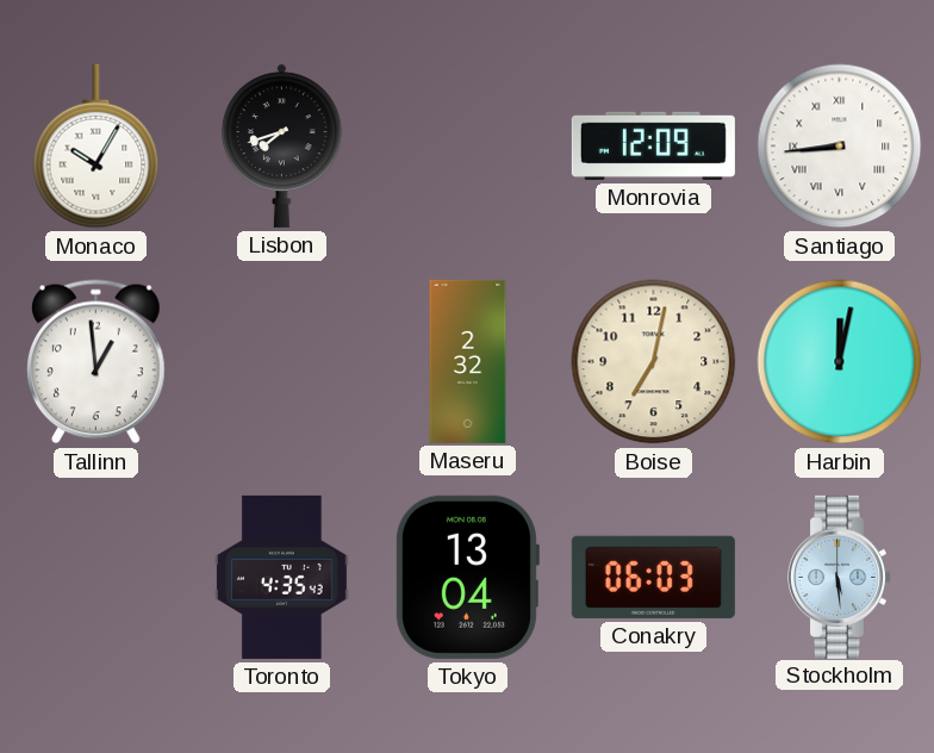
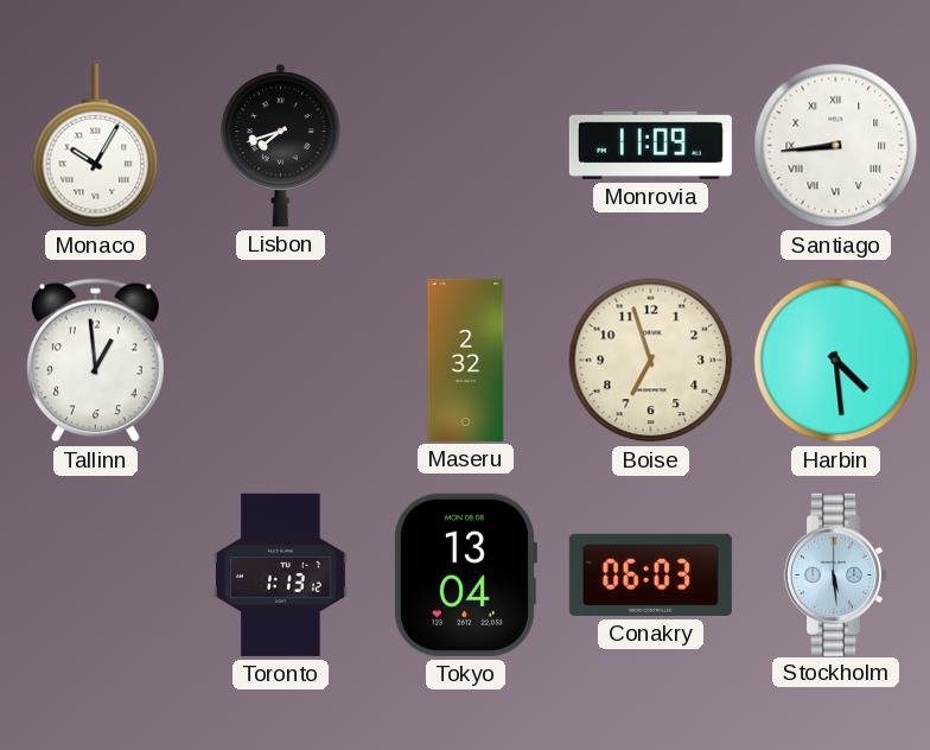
Monrovia: 12:09 -> 11:09 (650, 145)
Boise: 7:02 -> 6:57 (651, 361)
Harbin: 12:02 -> 4:29 (836, 361)
Toronto: 4:35 -> 1:13 (280, 574)
